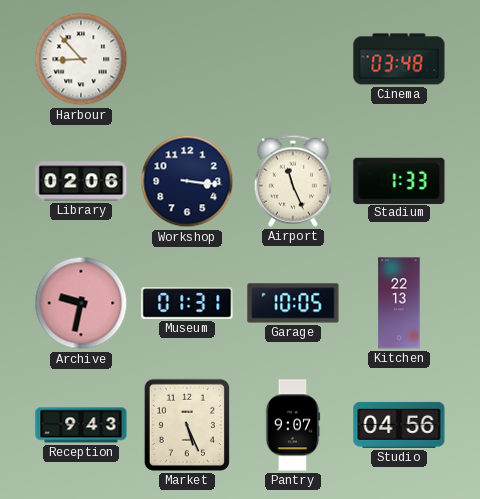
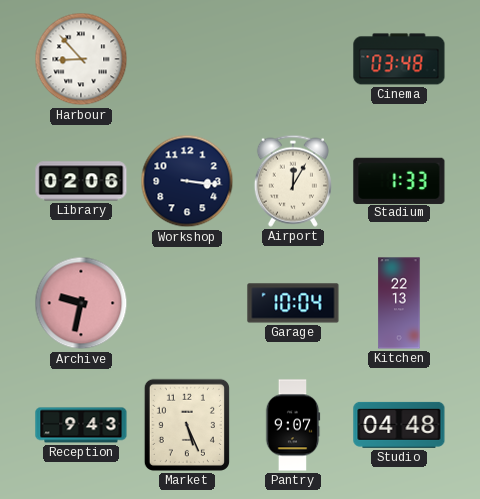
Airport: 11:26 -> 12:05 (293, 181)
Museum: 01:31 -> none (187, 303)
Garage: 10:05 -> 10:04 (293, 303)
Studio: 04:56 -> 04:48 (399, 425)
